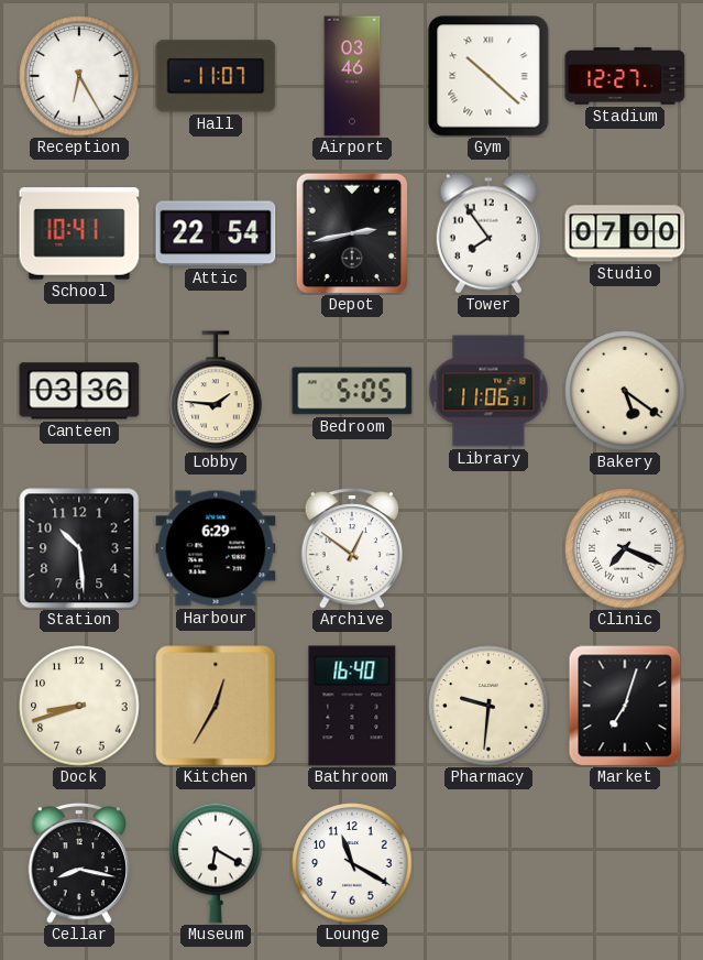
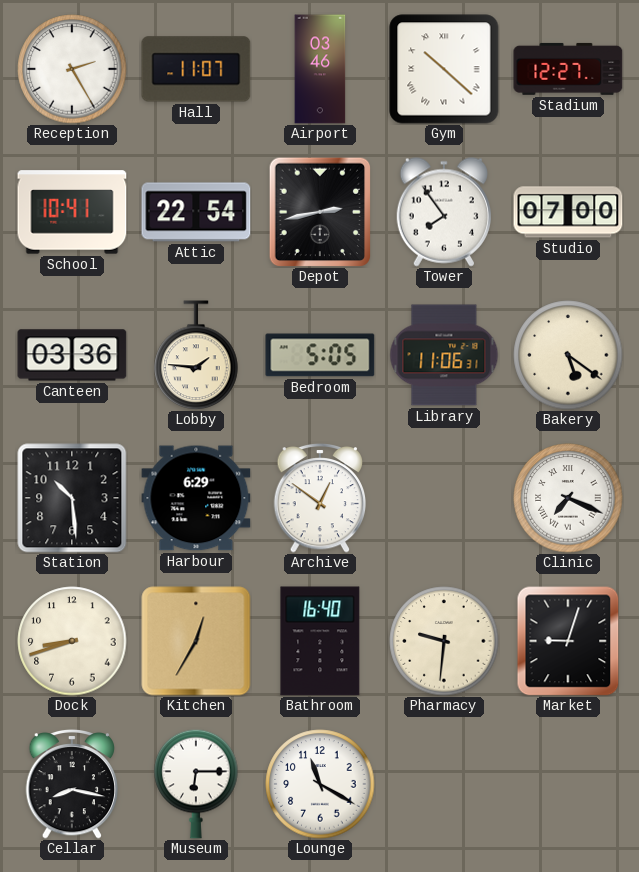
Reception: 6:25 -> 2:25 (72, 69)
Market: 7:03 -> 9:03 (568, 641)
Museum: 6:20 -> 6:15 (196, 784)
